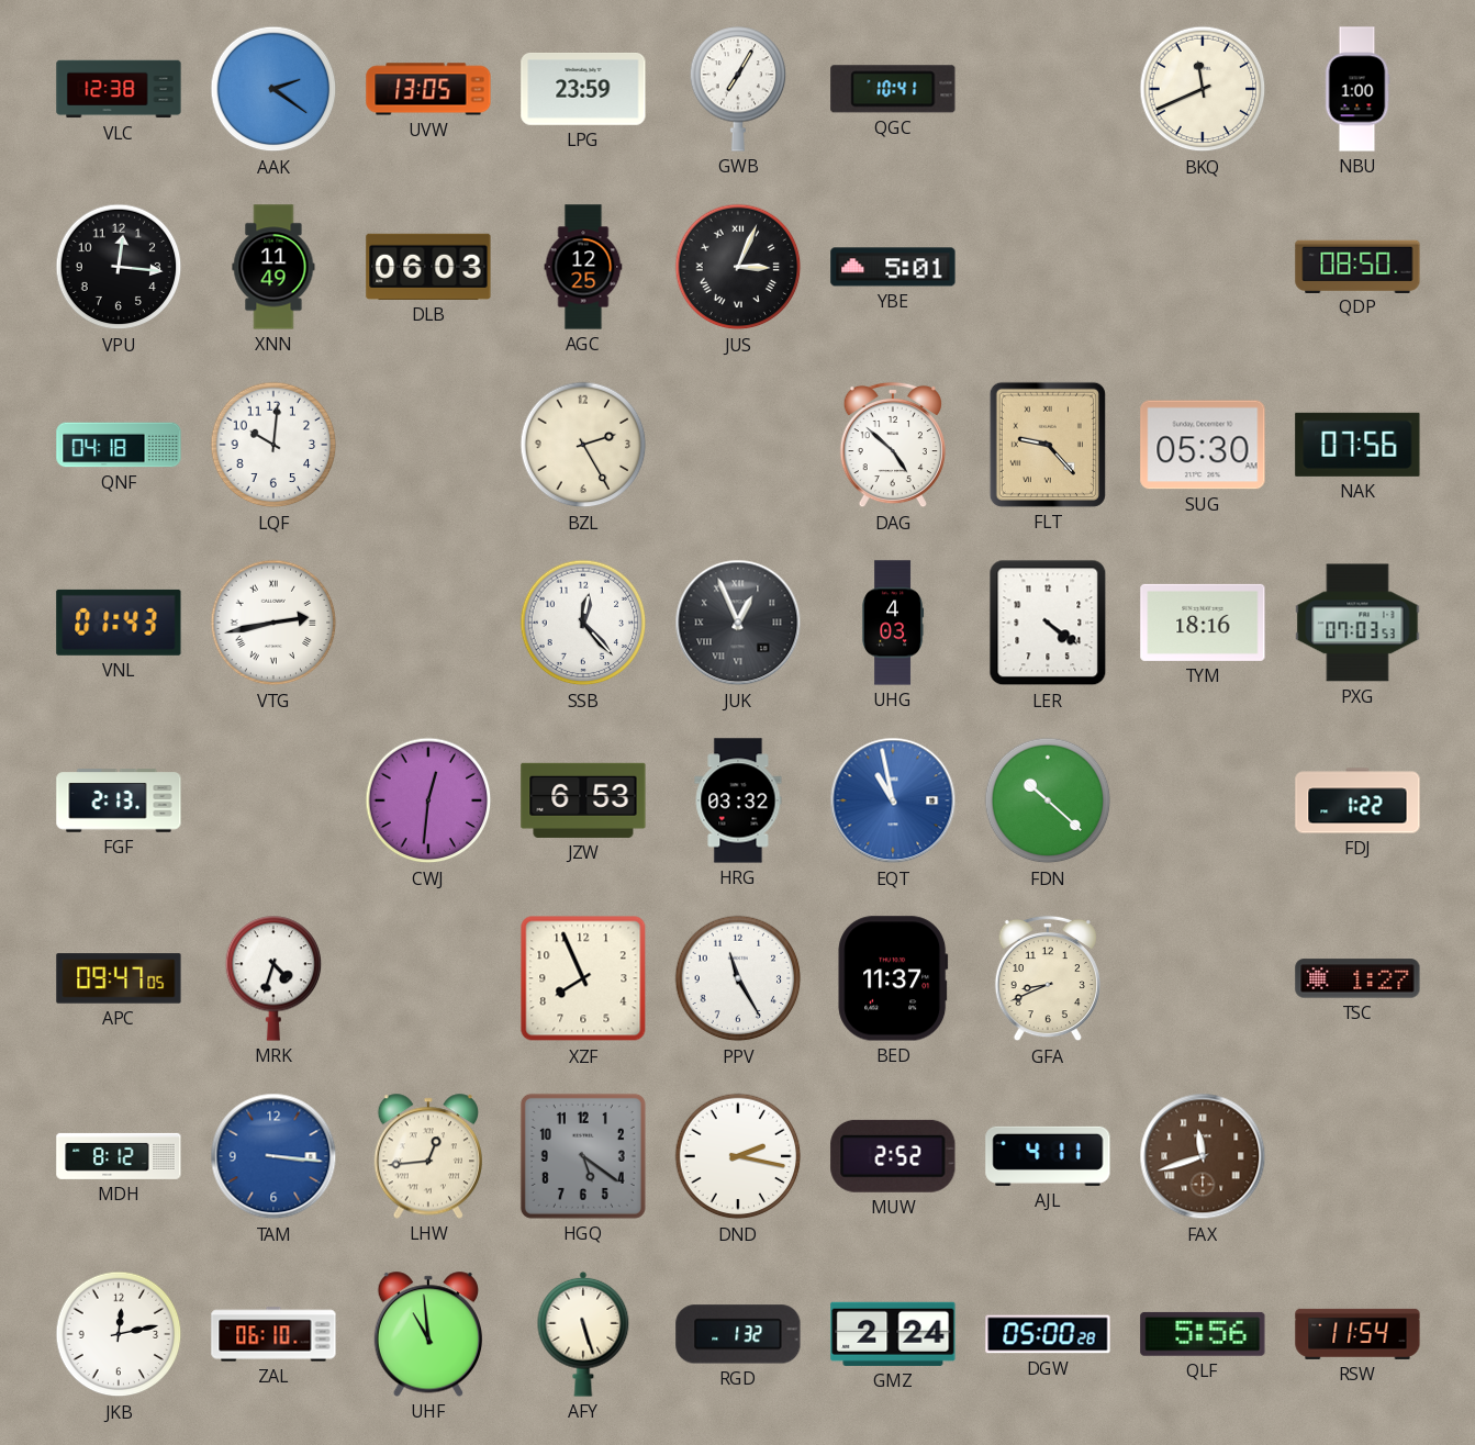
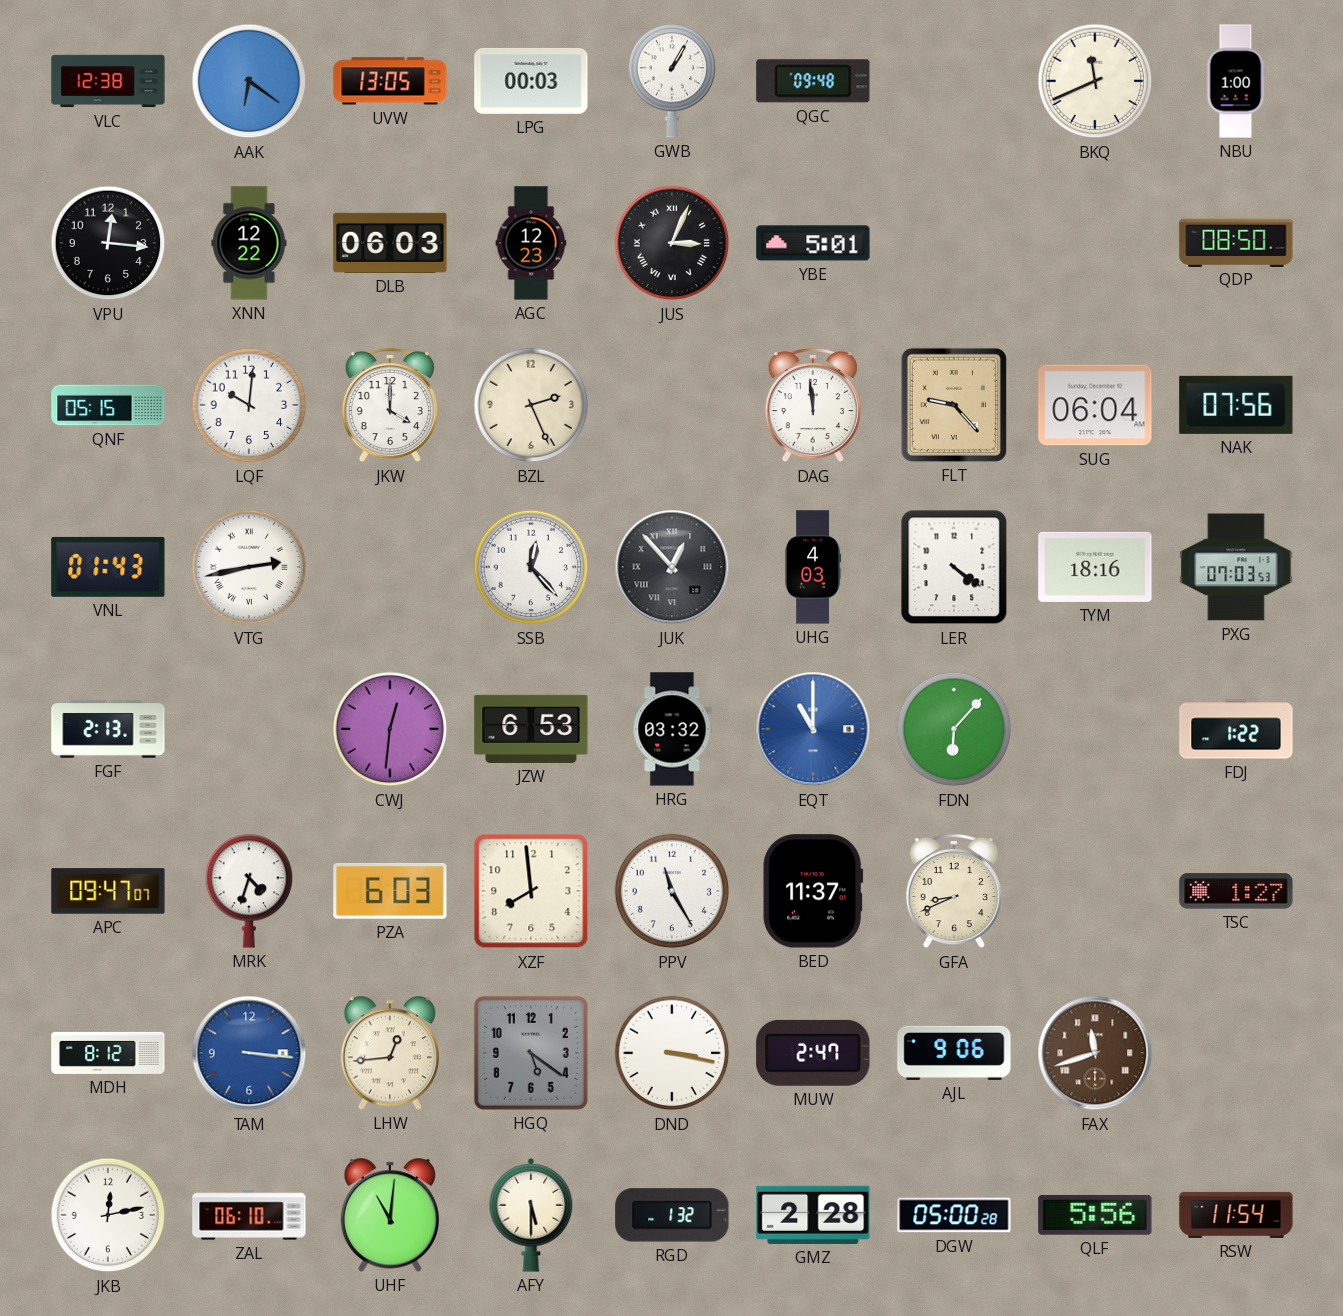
AAK: 2:21 -> 6:21 (249, 81)
LPG: 23:59 -> 00:03 (531, 81)
GWB: 7:05 -> 1:05 (672, 81)
QGC: 10:41 -> 09:48 (813, 81)
XNN: 11:49 -> 12:22 (249, 243)
AGC: 12:25 -> 12:23 (531, 243)
QNF: 04:18 -> 05:15 (108, 405)
JKW: none -> 4:00 (390, 405)
BZL: 2:25 -> 2:26 (531, 405)
DAG: 4:52 -> 11:59 (813, 405)
SUG: 05:30 -> 06:04 (1095, 405)
JUK: 12:56 -> 12:53 (672, 567)
EQT: 10:58 -> 11:00 (813, 729)
FDN: 10:22 -> 6:07 (954, 729)
APC: 09:47:05 -> 09:47:07 (108, 891)
PZA: none -> 6:03 (390, 891)
XZF: 7:56 -> 7:59 (531, 891)
DND: 2:17 -> 3:17 (672, 1053)
MUW: 2:52 -> 2:47 (813, 1053)
AJL: 4:11 -> 9:06 (954, 1053)
UHF: 10:59 -> 11:01 (389, 1215)
AFY: 5:27 -> 5:30 (531, 1215)
GMZ: 2:24 -> 2:28 (813, 1215)
